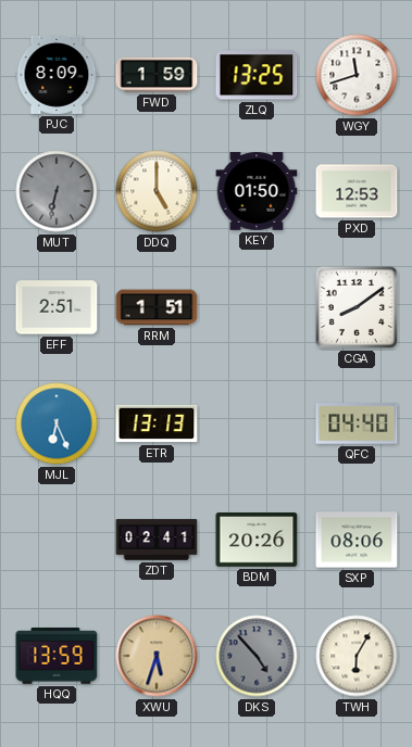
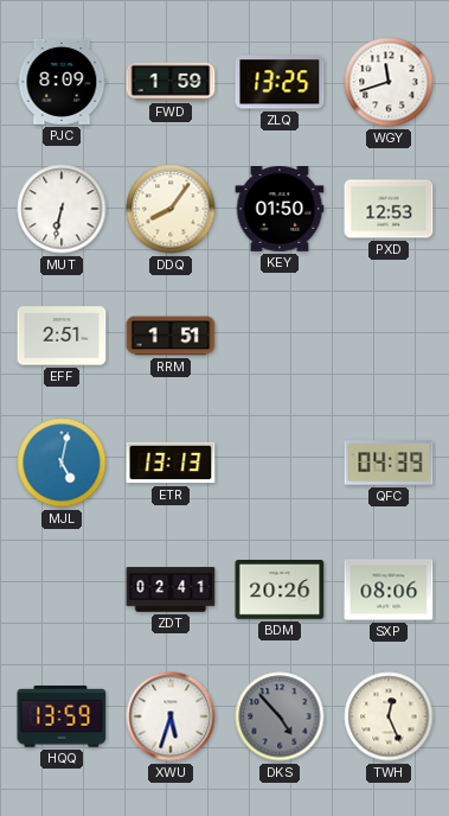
MUT dial: grey -> white (62, 209)
DDQ: 5:00 -> 8:06 (171, 209)
CGA: 8:09 -> none (357, 307)
MJL: 6:26 -> 5:02 (62, 463)
QFC: 04:40 -> 04:39 (389, 463)
XWU dial: champagne -> white (171, 716)
TWH: 6:05 -> 12:26 (389, 716)
